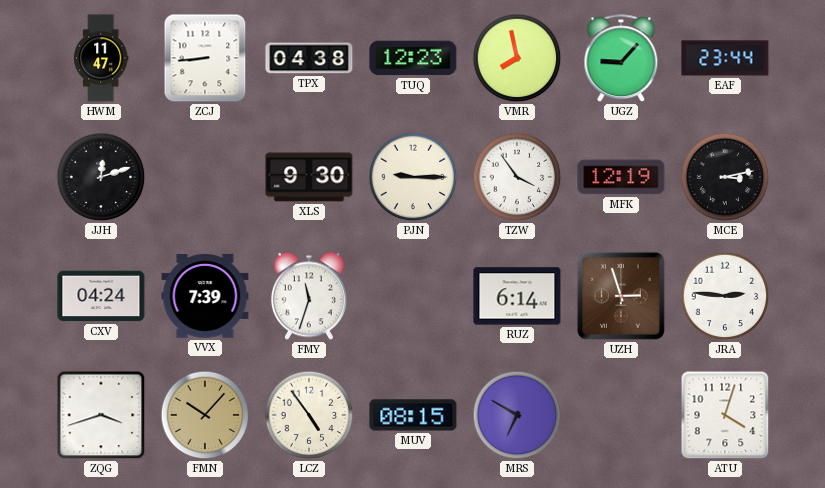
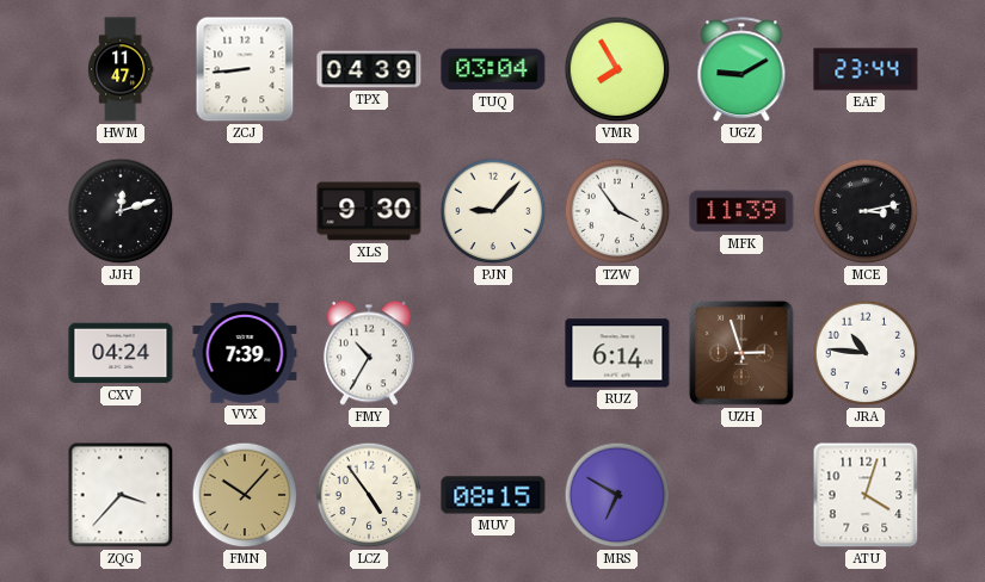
TPX: 04:38 -> 04:39 (369, 69)
TUQ: 12:23 -> 03:04 (493, 69)
VMR: 7:58 -> 7:55 (617, 69)
UGZ: 9:07 -> 9:10 (741, 70)
PJN: 9:15 -> 9:07 (493, 211)
MFK: 12:19 -> 11:39 (741, 211)
FMY: 11:33 -> 10:35 (369, 353)
JRA: 2:46 -> 10:46 (866, 353)
ZQG: 3:42 -> 3:37 (121, 495)
